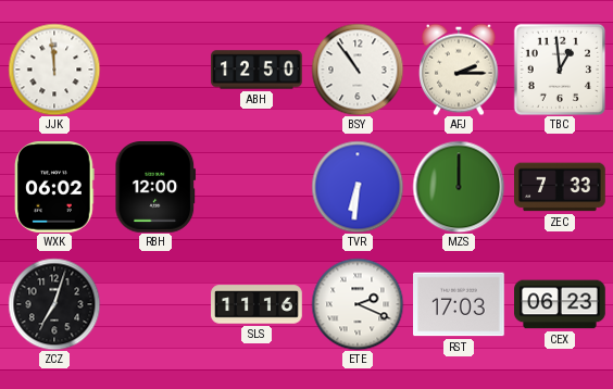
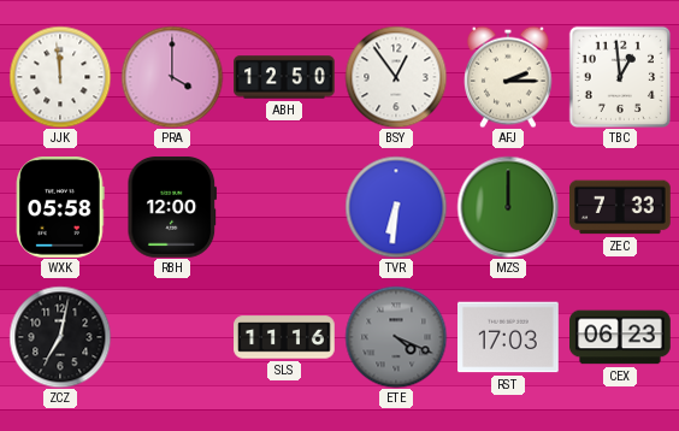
PRA: none -> 4:00 (172, 77)
BSY: 10:54 -> 12:54 (396, 77)
WXK: 06:02 -> 05:58 (60, 208)
ZCZ: 7:03 -> 7:02 (60, 337)
ETE: 2:19 -> 4:19 (396, 337)
ETE dial: white -> grey (396, 337)
